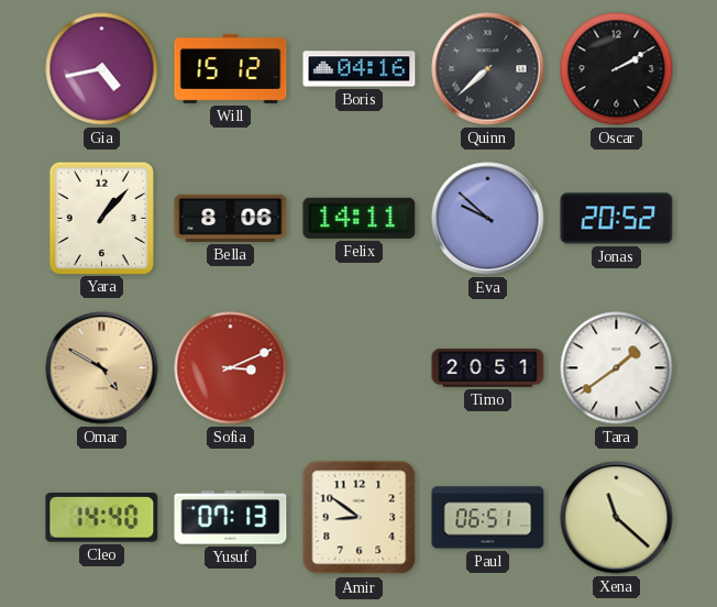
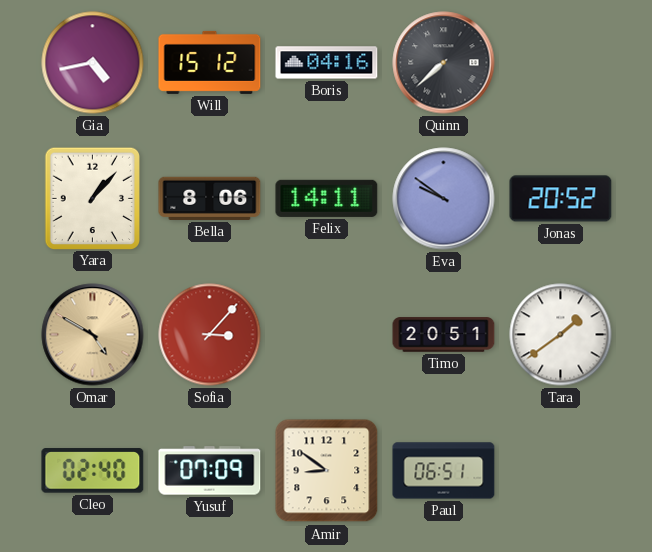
Oscar: 2:10 -> none (617, 69)
Eva: 9:52 -> 9:51 (444, 199)
Sofia: 3:11 -> 3:07 (210, 335)
Cleo: 14:40 -> 02:40 (93, 471)
Yusuf: 07:13 -> 07:09 (210, 471)
Xena: 11:22 -> none (617, 518)
